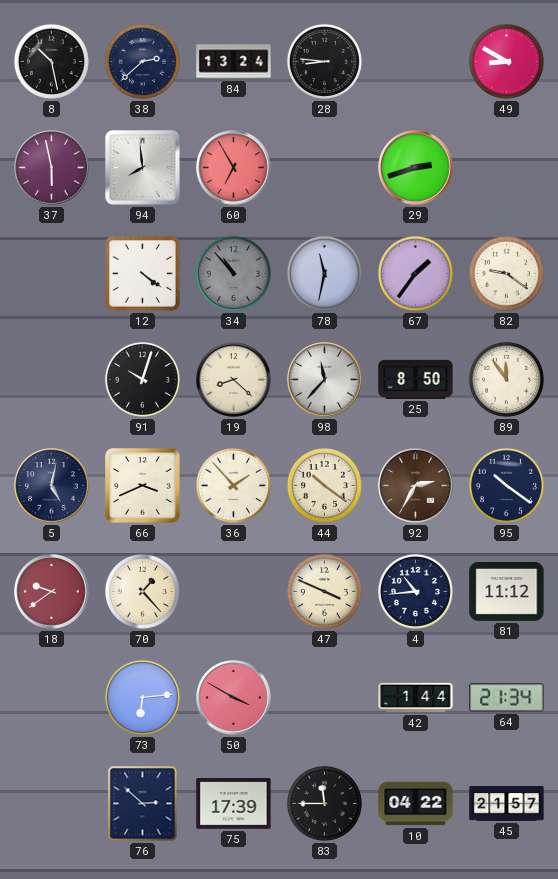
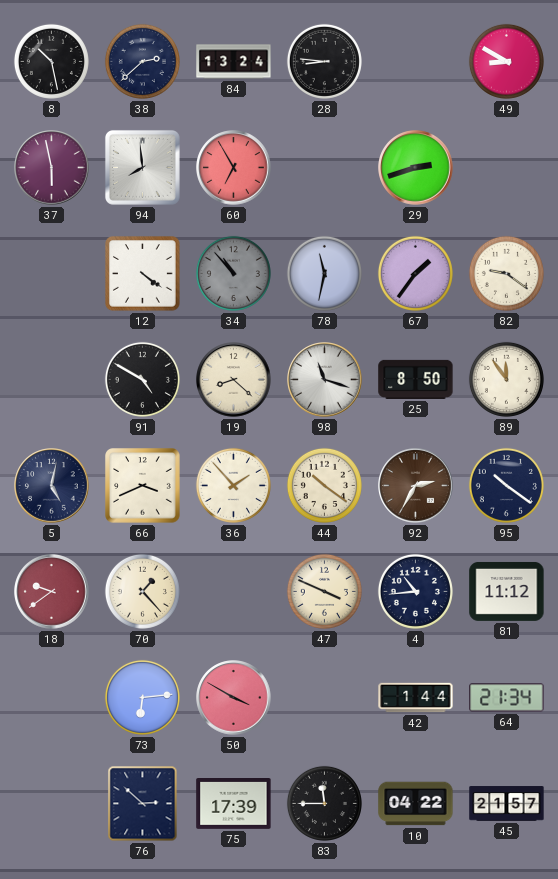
91: 10:03 -> 4:50 (142, 379)
98: 11:37 -> 11:18 (325, 380)
